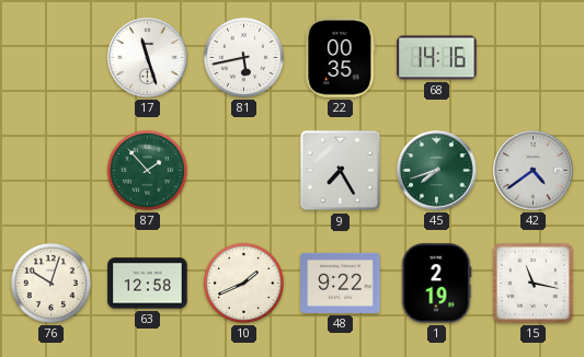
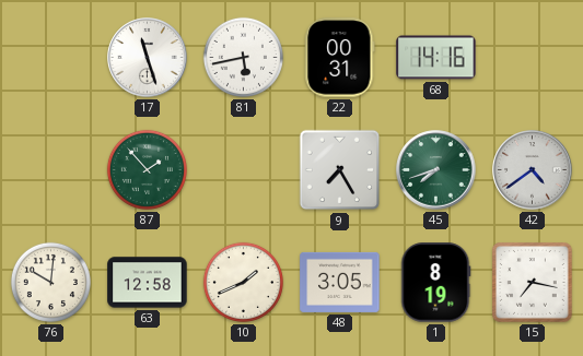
22: 00:35 -> 00:31 (340, 58)
76: 10:03 -> 10:01 (50, 282)
48: 9:22 -> 3:05 (340, 282)
1: 2:19 -> 8:19 (435, 283)
15: 11:17 -> 7:17 (533, 283)
